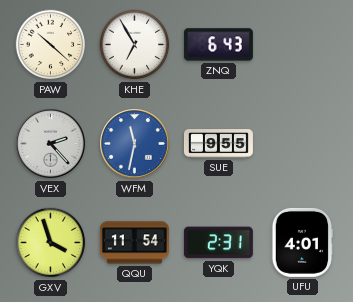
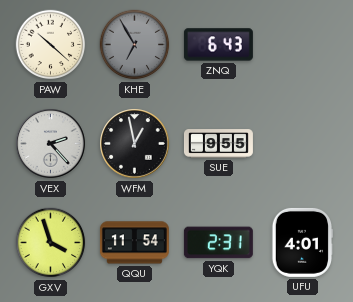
KHE dial: white -> grey (135, 45)
WFM: 11:32 -> 12:58 (135, 144)
WFM dial: blue -> black (135, 144)
